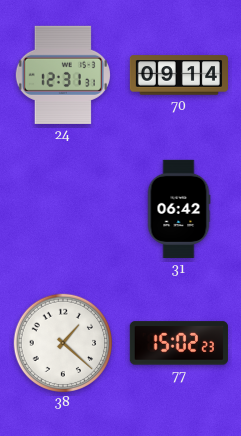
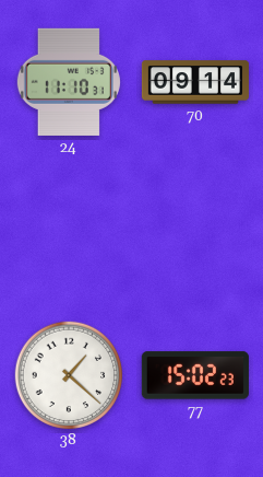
24: 12:31 -> 11:10 (69, 82)
31: 06:42 -> none (179, 209)
